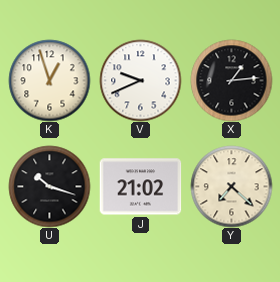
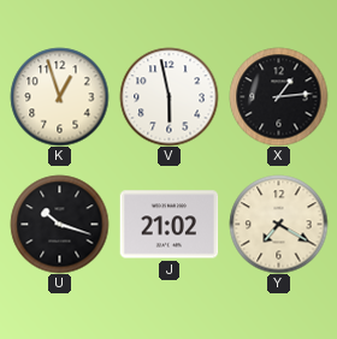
V: 9:41 -> 5:58 (168, 96)
Y: 7:22 -> 7:20 (278, 224)
